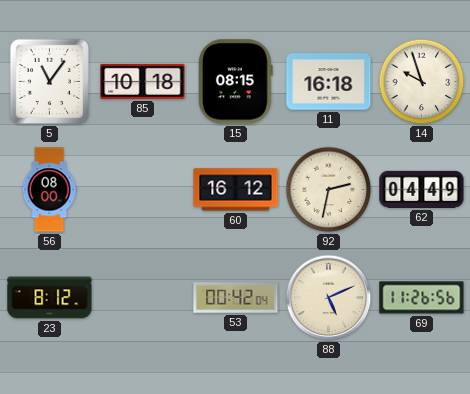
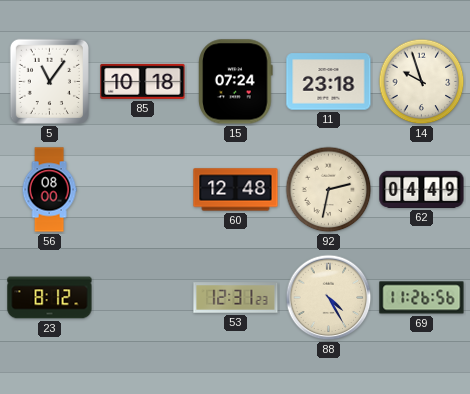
15: 08:15 -> 07:24 (236, 82)
11: 16:18 -> 23:18 (329, 82)
60: 16:12 -> 12:48 (236, 190)
53: 00:42 -> 12:31 (236, 298)
88: 5:11 -> 4:25 (329, 298)
